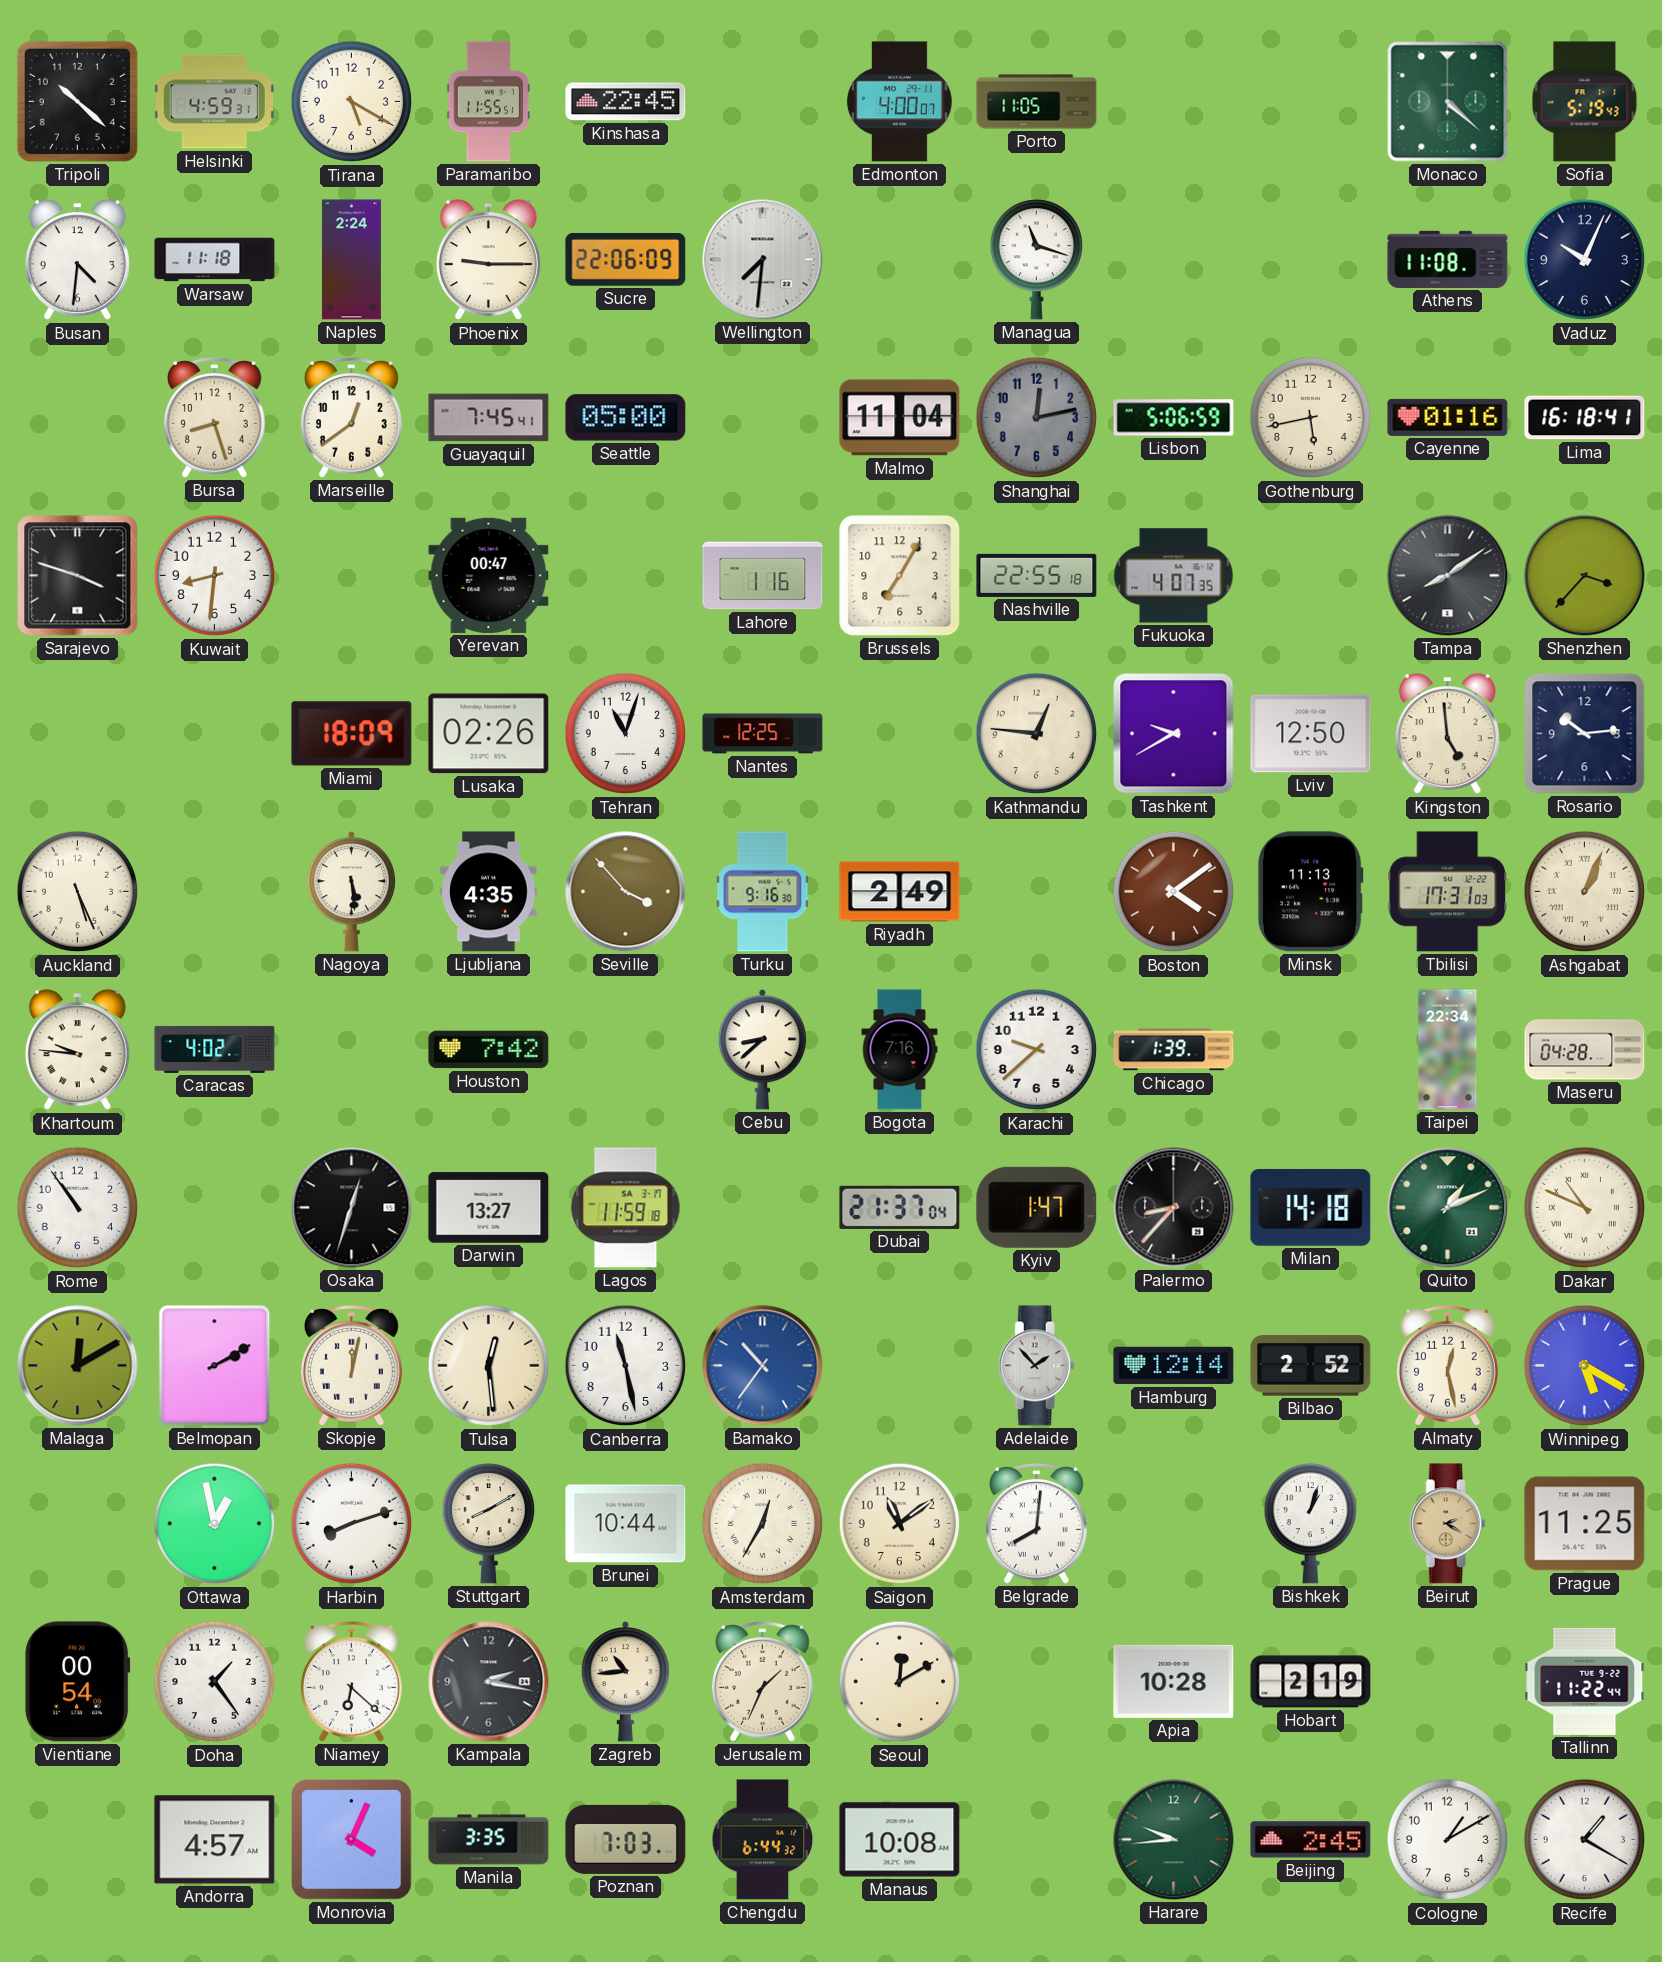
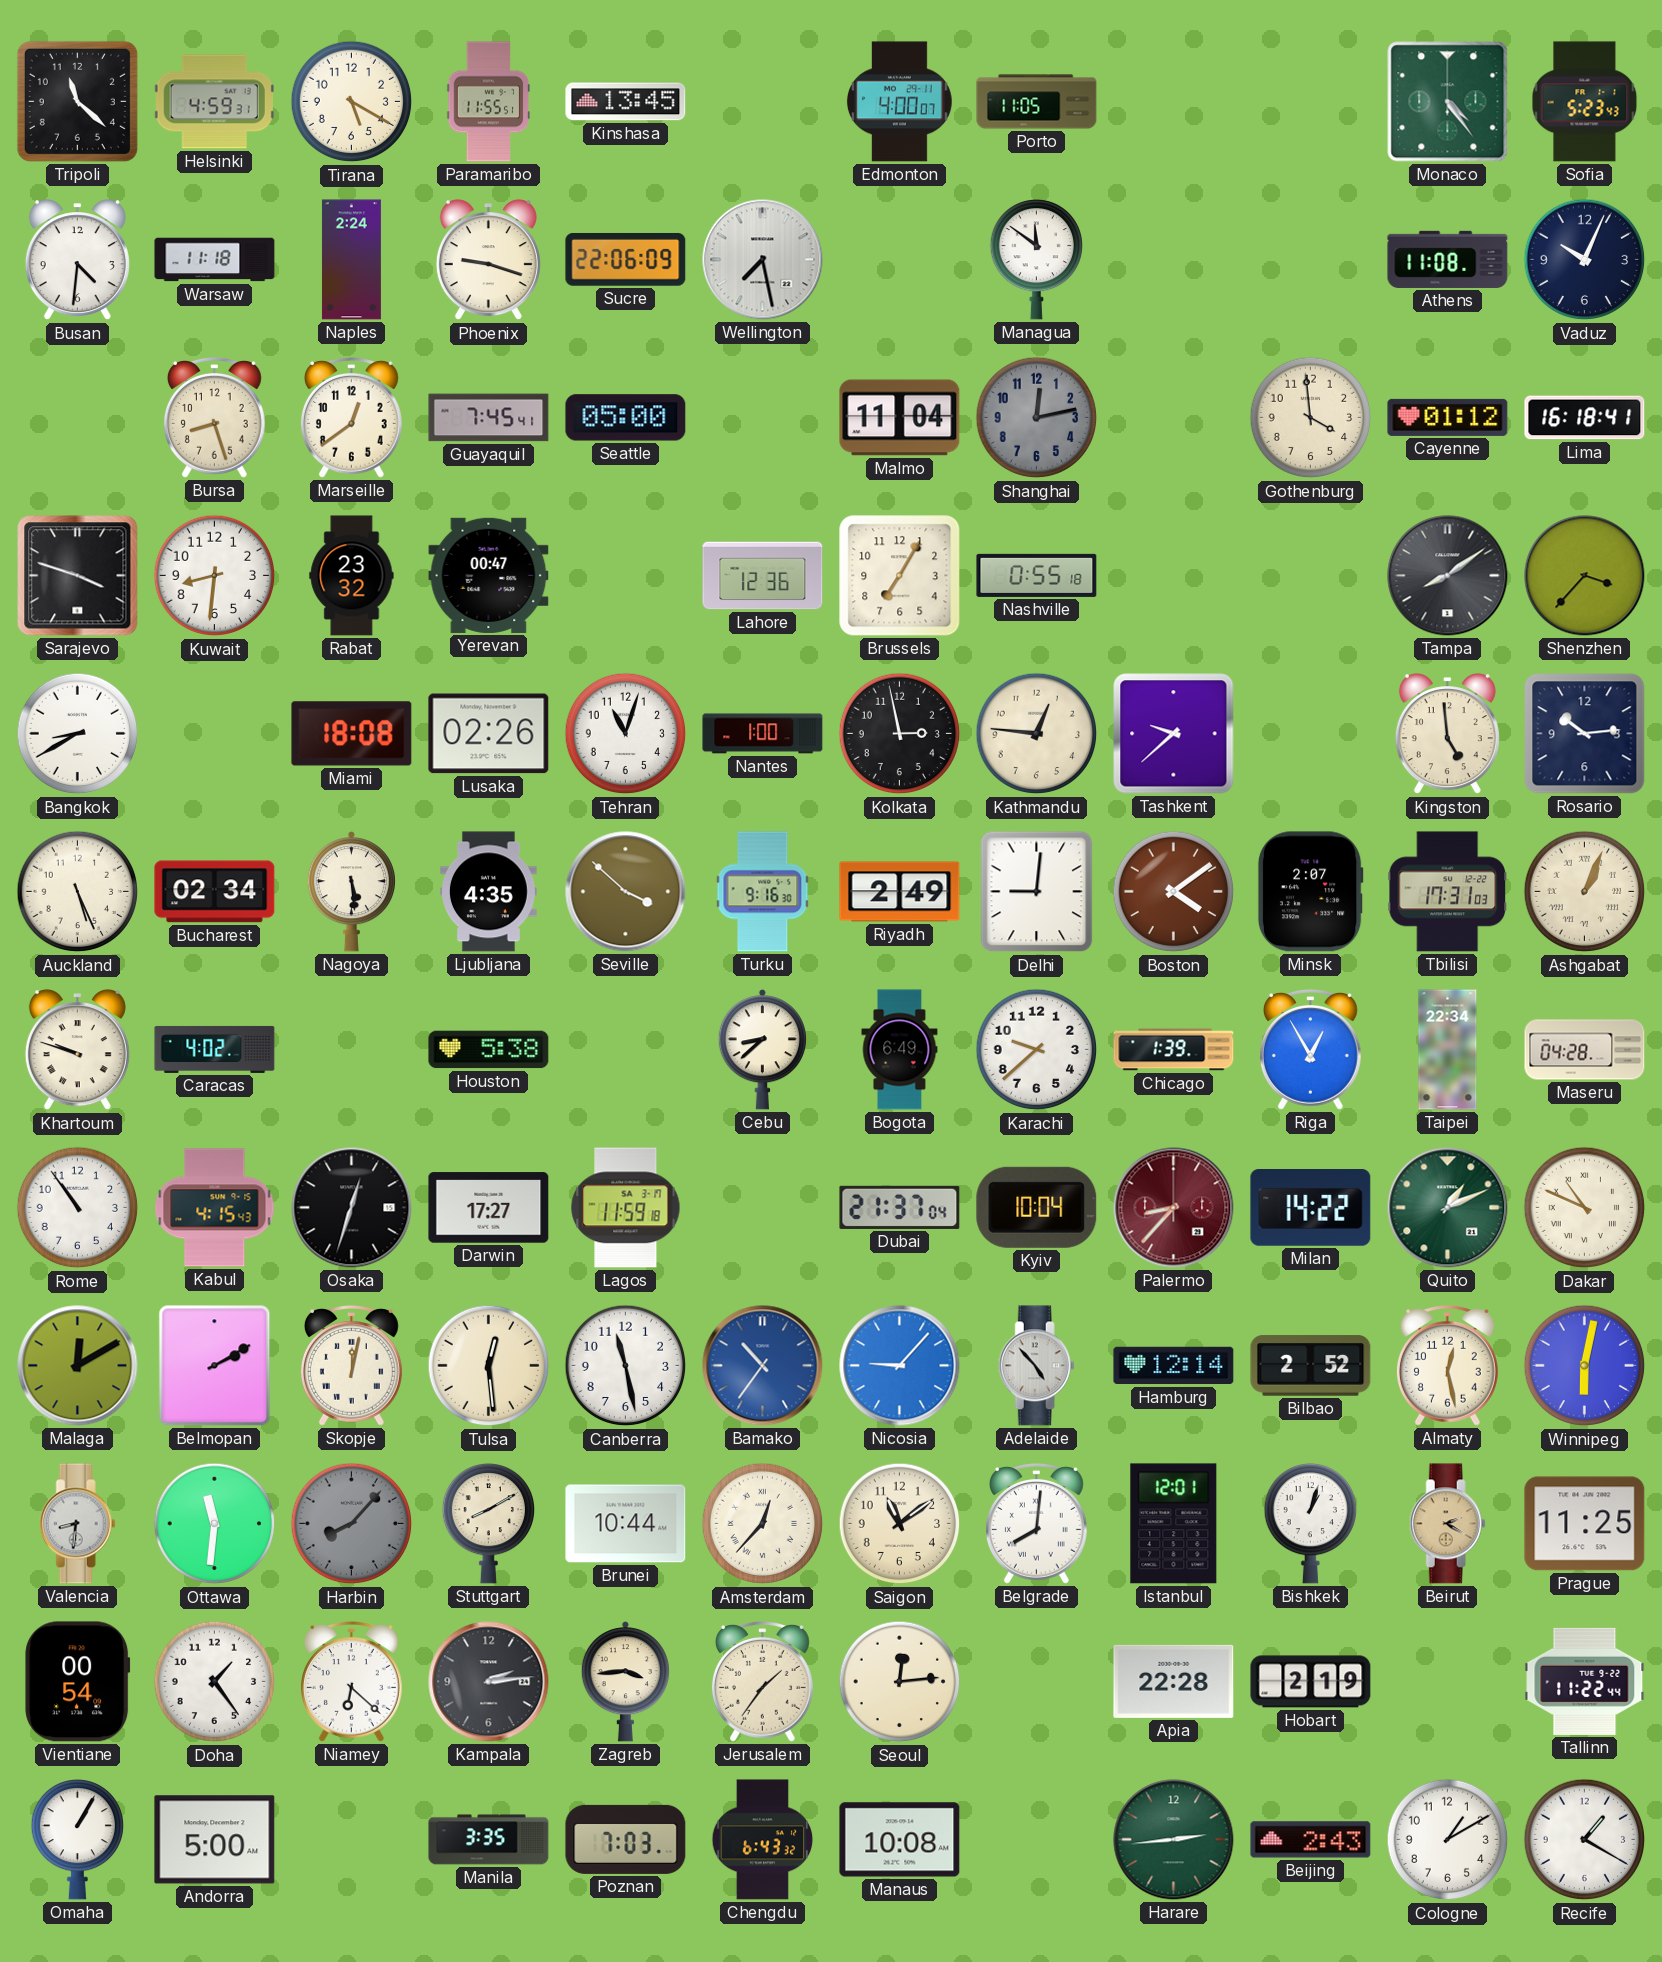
Tripoli: 10:22 -> 11:22 (77, 101)
Kinshasa: 22:45 -> 13:45 (626, 102)
Monaco: 4:22 -> 4:24 (1448, 102)
Sofia: 5:19 -> 5:23 (1585, 102)
Phoenix: 9:15 -> 9:18 (488, 260)
Wellington: 7:31 -> 7:28 (763, 260)
Managua: 11:18 -> 11:51 (1036, 260)
Lisbon: 5:06 -> none (1174, 418)
Gothenburg: 5:43 -> 3:59 (1311, 418)
Cayenne: 01:16 -> 01:12 (1448, 417)
Rabat: none -> 23:32 (352, 576)
Lahore: 1:16 -> 12:36 (763, 576)
Nashville: 22:55 -> 0:55 (1037, 575)
Fukuoka: 4:07 -> none (1174, 576)
Bangkok: none -> 8:40 (78, 734)
Miami: 18:09 -> 18:08 (352, 734)
Nantes: 12:25 -> 1:00 (763, 734)
Kolkata: none -> 2:58 (900, 734)
Tashkent: 9:40 -> 9:38 (1174, 734)
Lviv: 12:50 -> none (1311, 734)
Bucharest: none -> 02:34 (215, 892)
Seville: 3:53 -> 3:52 (626, 892)
Delhi: none -> 9:01 (1037, 892)
Minsk: 11:13 -> 2:07 (1310, 892)
Khartoum: 9:46 -> 9:48 (77, 1050)
Houston: 7:42 -> 5:38 (489, 1050)
Bogota: 7:16 -> 6:49 (900, 1050)
Riga: none -> 12:55 (1310, 1050)
Kabul: none -> 4:15 (215, 1208)
Darwin: 13:27 -> 17:27 (489, 1208)
Kyiv: 1:47 -> 10:04 (1037, 1207)
Palermo dial: black -> burgundy (1174, 1208)
Milan: 14:18 -> 14:22 (1311, 1208)
Nicosia: none -> 9:07 (900, 1366)
Adelaide: 1:53 -> 4:53 (1036, 1366)
Winnipeg: 5:20 -> 6:02 (1585, 1366)
Valencia: none -> 8:31 (77, 1524)
Ottawa: 12:58 -> 11:31 (215, 1524)
Harbin: 8:12 -> 8:07 (352, 1524)
Harbin dial: white -> grey (352, 1524)
Amsterdam: 12:35 -> 12:37 (763, 1524)
Istanbul: none -> 12:01 (1174, 1524)
Kampala: 2:17 -> 2:14 (489, 1682)
Zagreb: 10:44 -> 3:44 (625, 1682)
Jerusalem: 1:34 -> 1:36 (762, 1682)
Seoul: 12:10 -> 12:14 (900, 1682)
Apia: 10:28 -> 22:28 (1174, 1681)
Omaha: none -> 1:05 (77, 1840)
Andorra: 4:57 -> 5:00 (215, 1840)
Monrovia: 4:04 -> none (352, 1840)
Chengdu: 6:44 -> 6:43 (763, 1840)
Harare: 9:44 -> 2:44 (1174, 1840)
Beijing: 2:45 -> 2:43 (1311, 1840)
